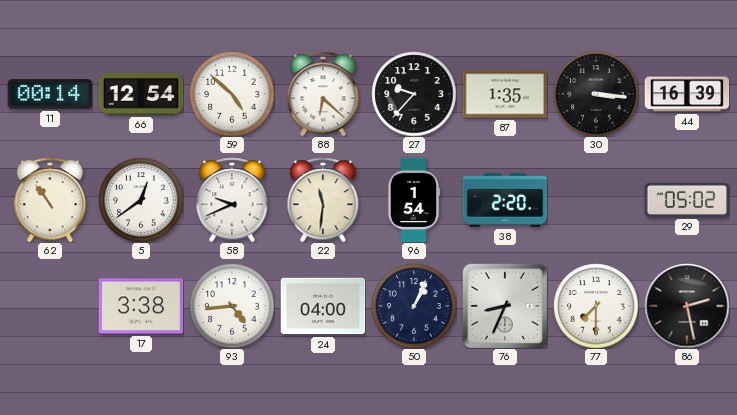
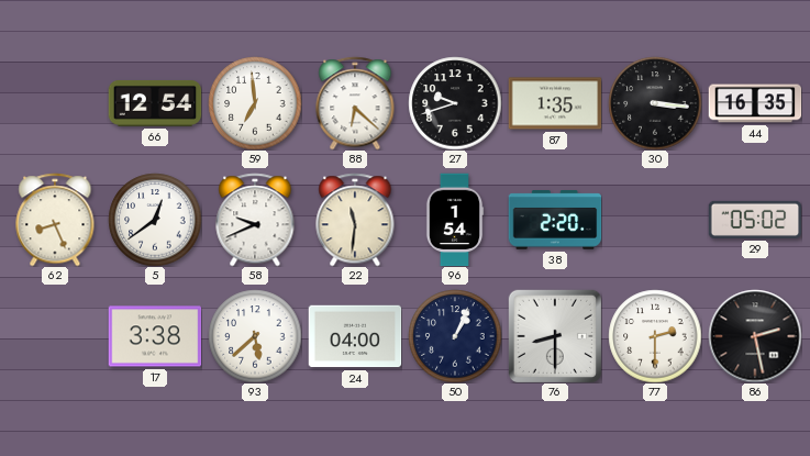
11: 00:14 -> none (50, 94)
59: 4:52 -> 6:59 (255, 103)
27: 9:37 -> 9:42 (455, 103)
44: 16:39 -> 16:35 (755, 103)
62: 10:54 -> 8:26 (55, 220)
93: 4:44 -> 5:38 (255, 336)
76: 8:34 -> 8:30 (555, 336)
77: 7:30 -> 2:30 (655, 336)
